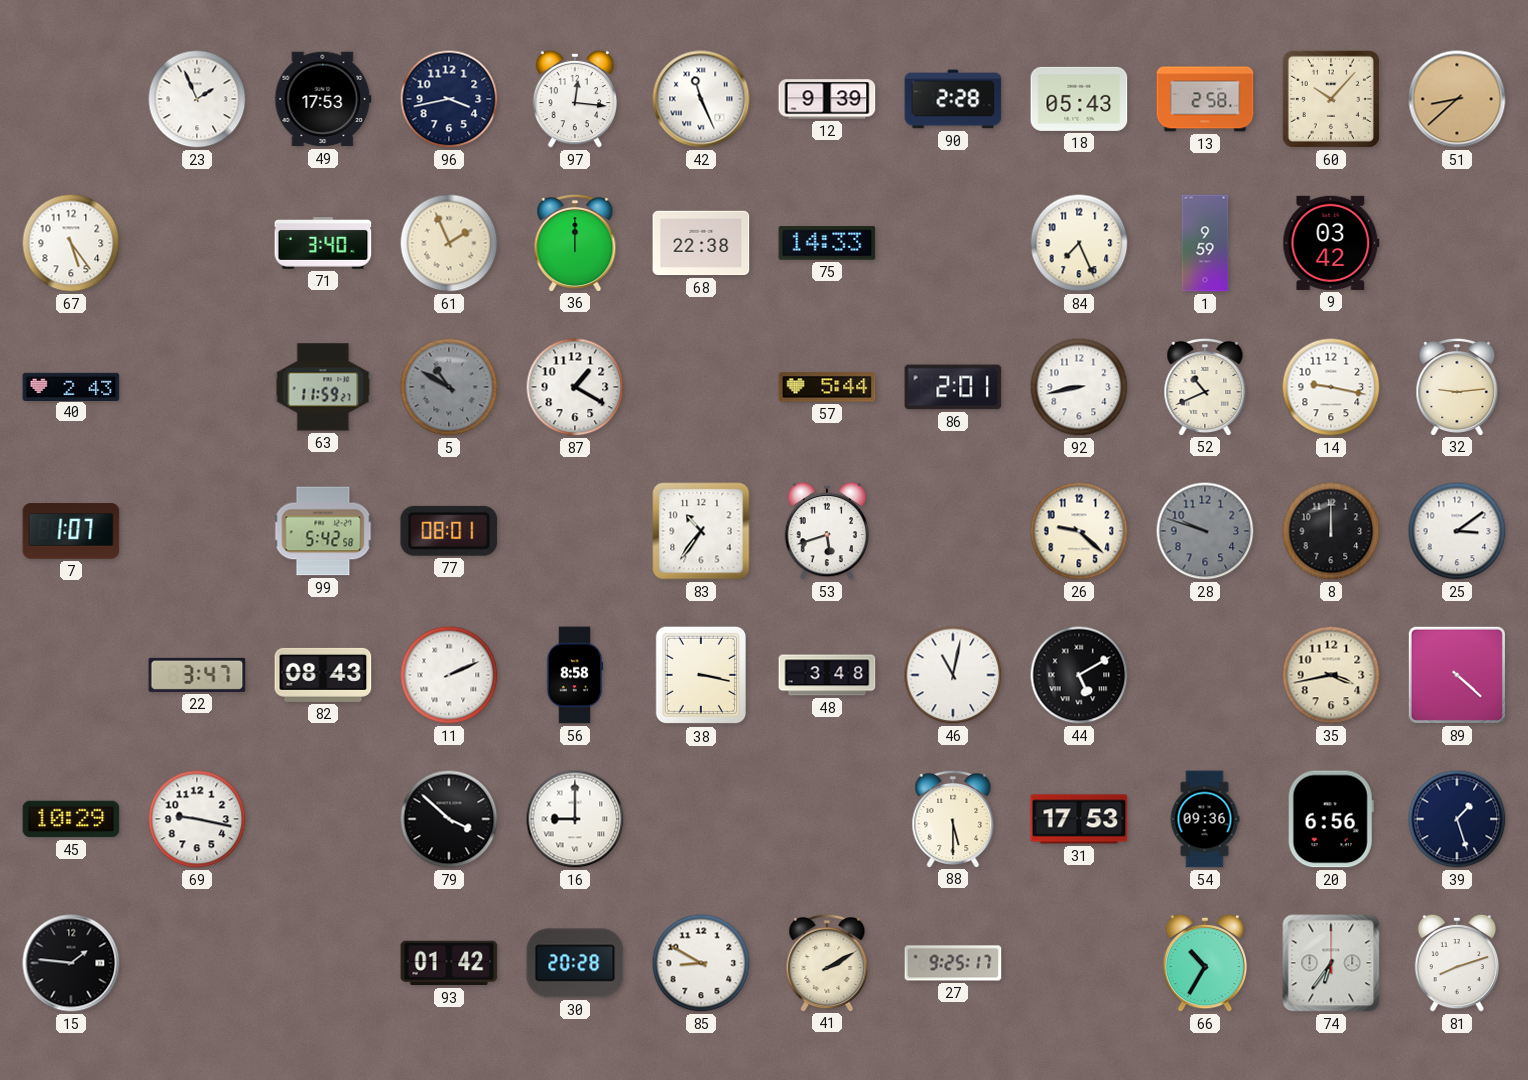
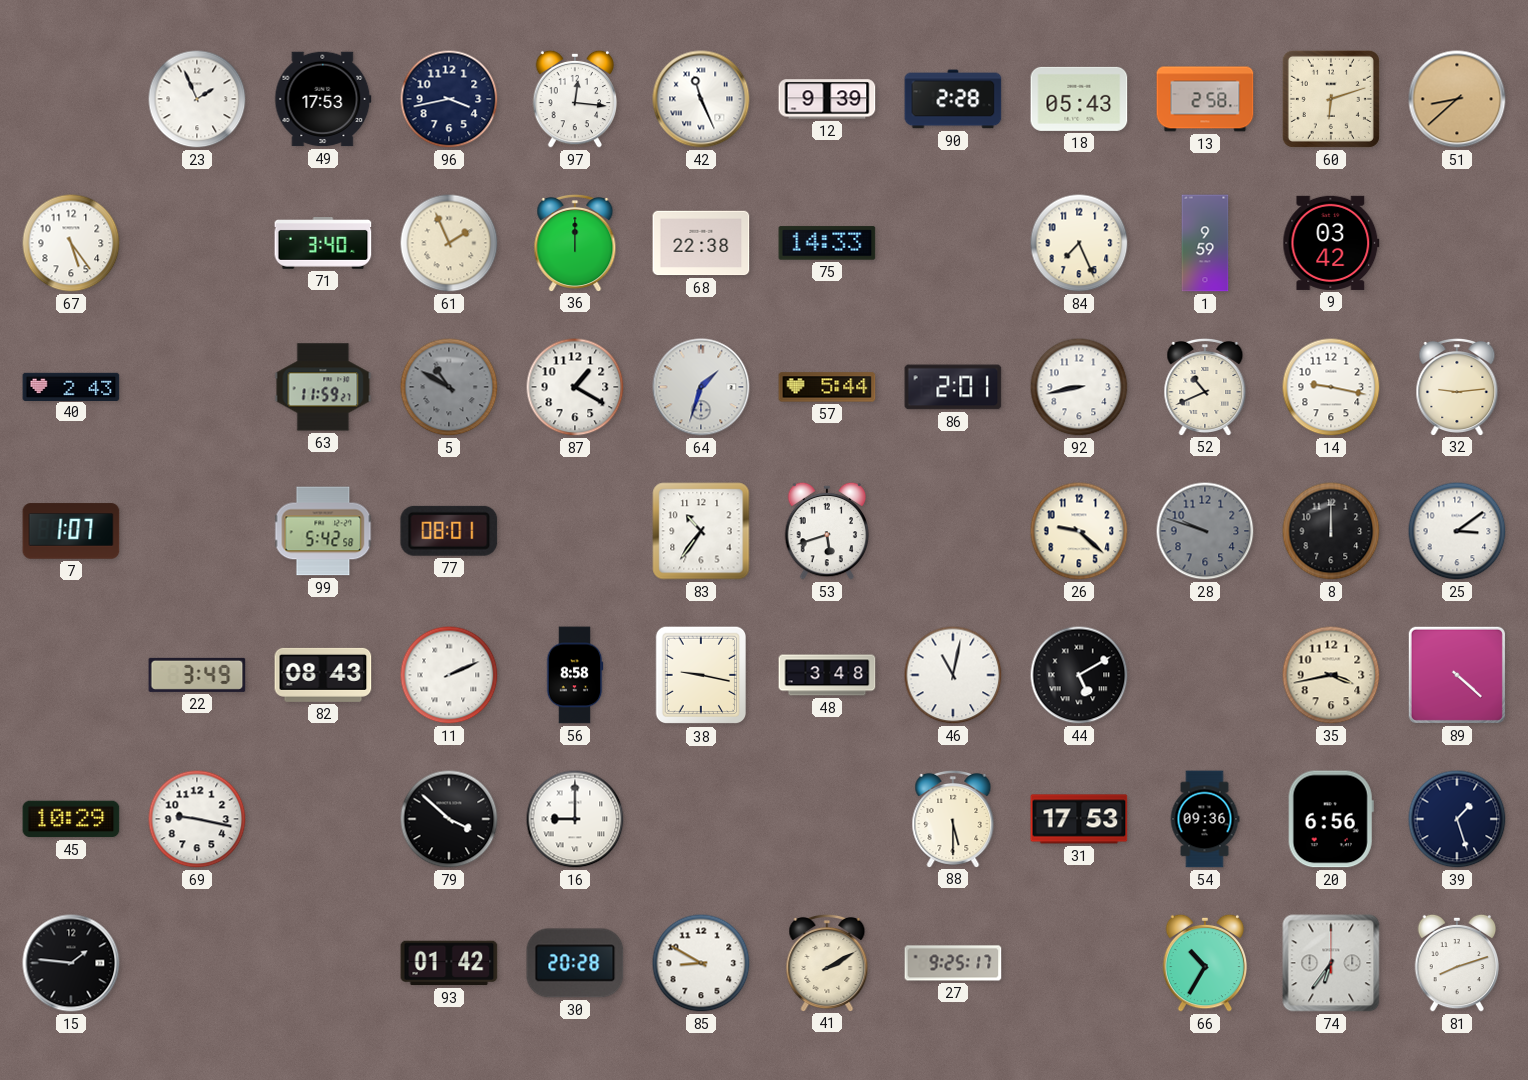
60: 10:07 -> 6:12 (1331, 99)
64: none -> 1:33 (701, 387)
22: 3:47 -> 3:49 (197, 675)
38: 3:17 -> 9:17 (700, 675)
